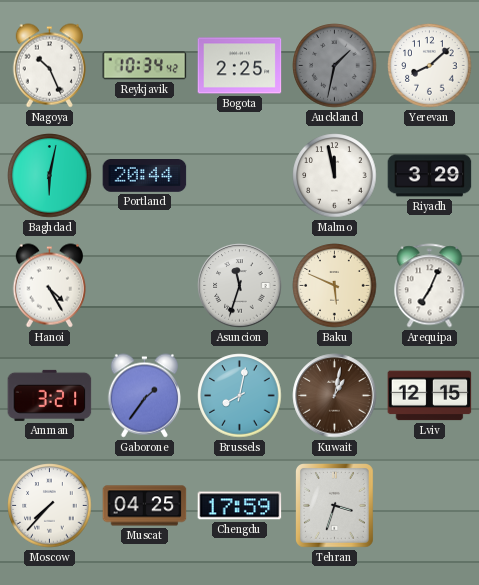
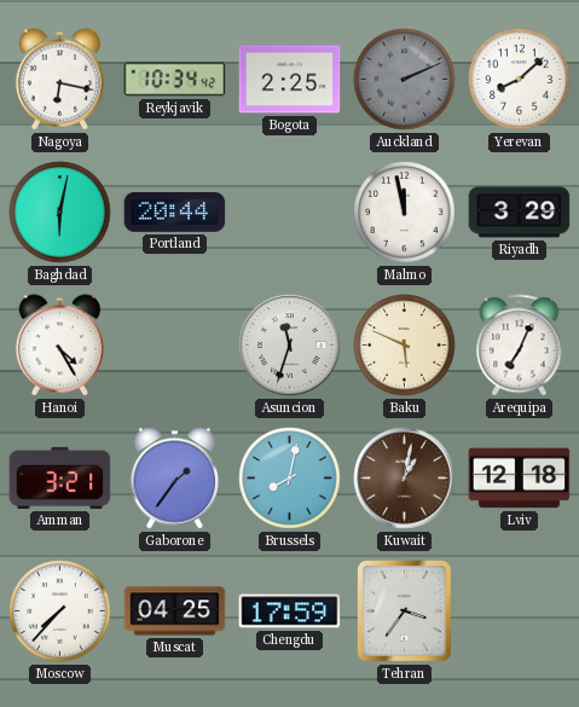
Nagoya: 10:26 -> 6:17 (59, 80)
Auckland: 1:32 -> 2:11 (405, 80)
Lviv: 12:15 -> 12:18 (520, 479)
Tehran: 3:33 -> 3:36 (405, 612)
